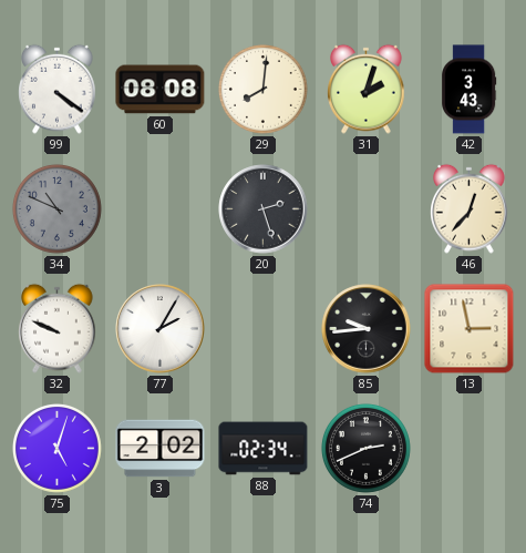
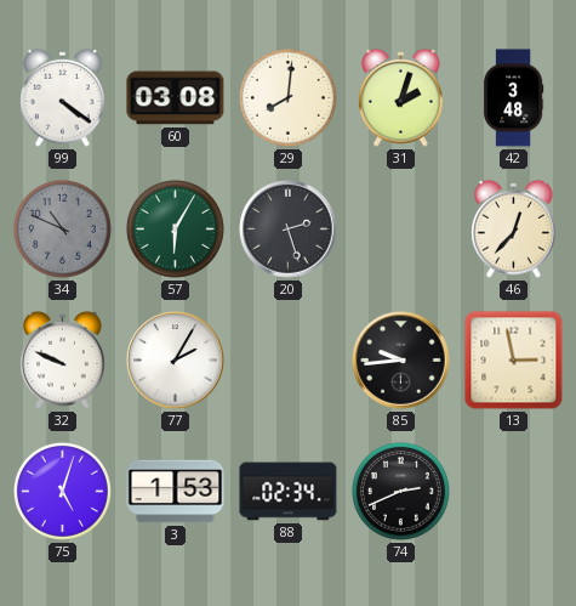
60: 08:08 -> 03:08 (176, 98)
42: 3:43 -> 3:48 (514, 98)
57: none -> 6:05 (175, 228)
3: 2:02 -> 1:53 (176, 492)
